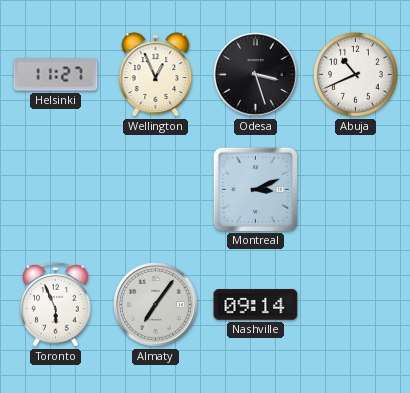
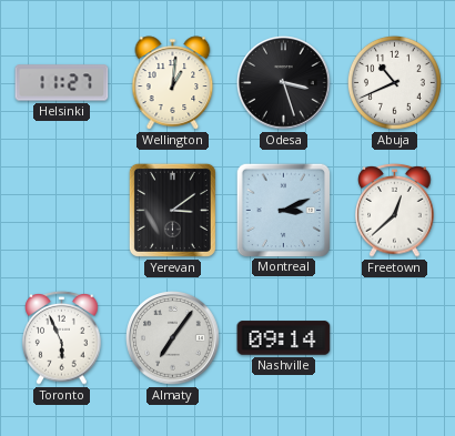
Wellington: 12:56 -> 1:01 (173, 83)
Yerevan: none -> 3:09 (172, 210)
Freetown: none -> 12:38 (395, 211)
